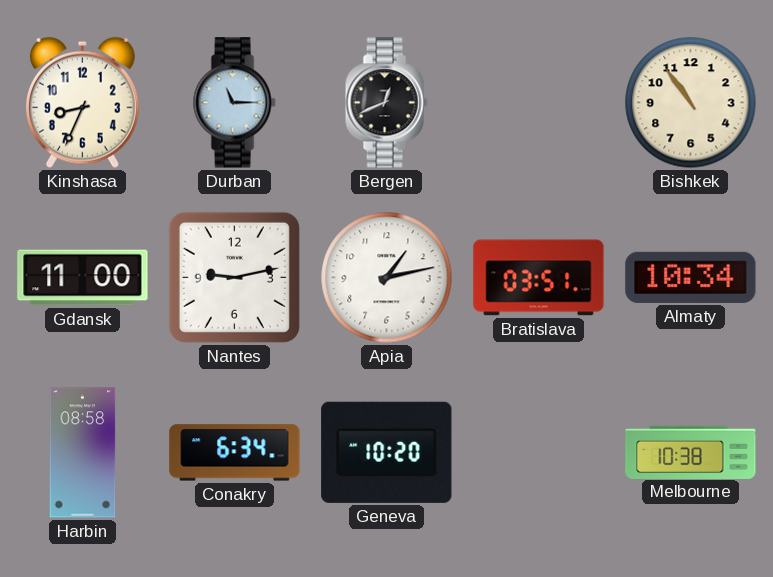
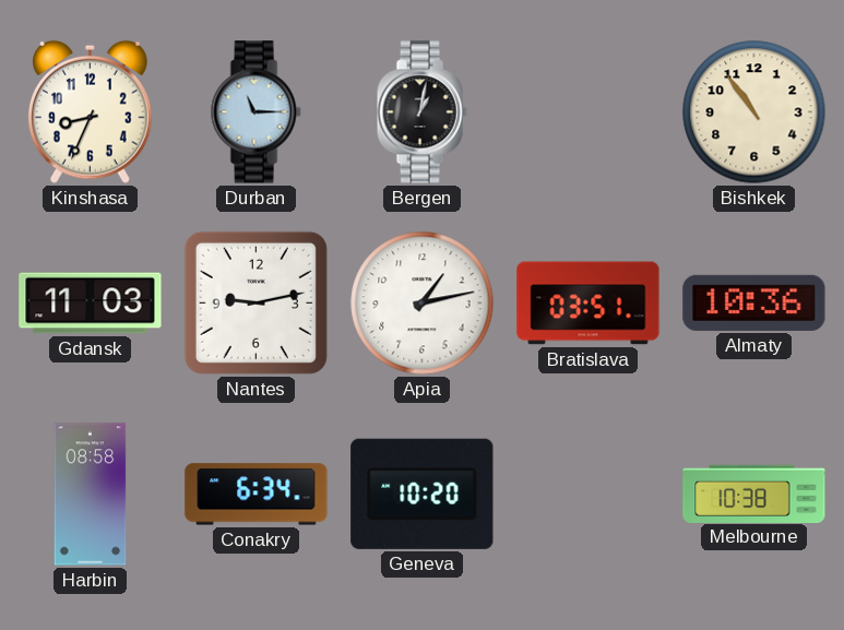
Bergen: 12:41 -> 1:02 (421, 112)
Gdansk: 11:00 -> 11:03 (91, 304)
Almaty: 10:34 -> 10:36 (754, 302)
